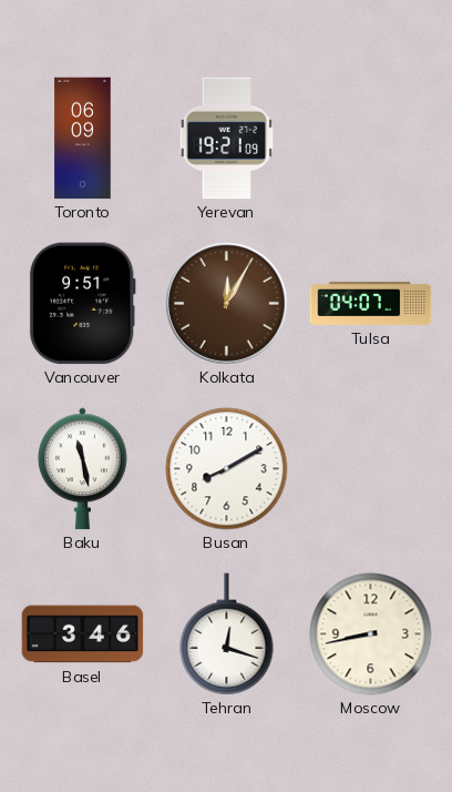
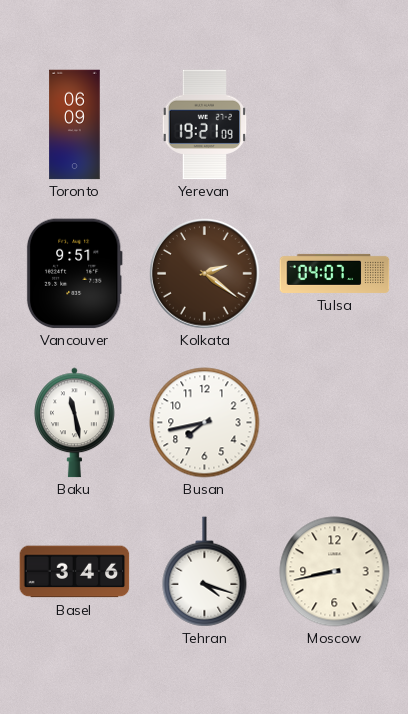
Kolkata: 12:05 -> 2:21 (205, 274)
Busan: 8:10 -> 7:43 (205, 423)
Tehran: 12:18 -> 4:18 (205, 572)
